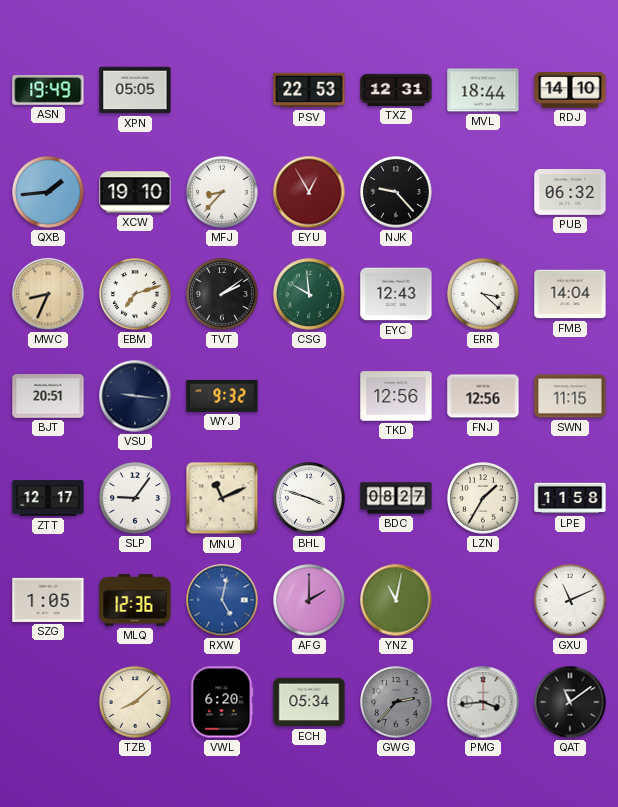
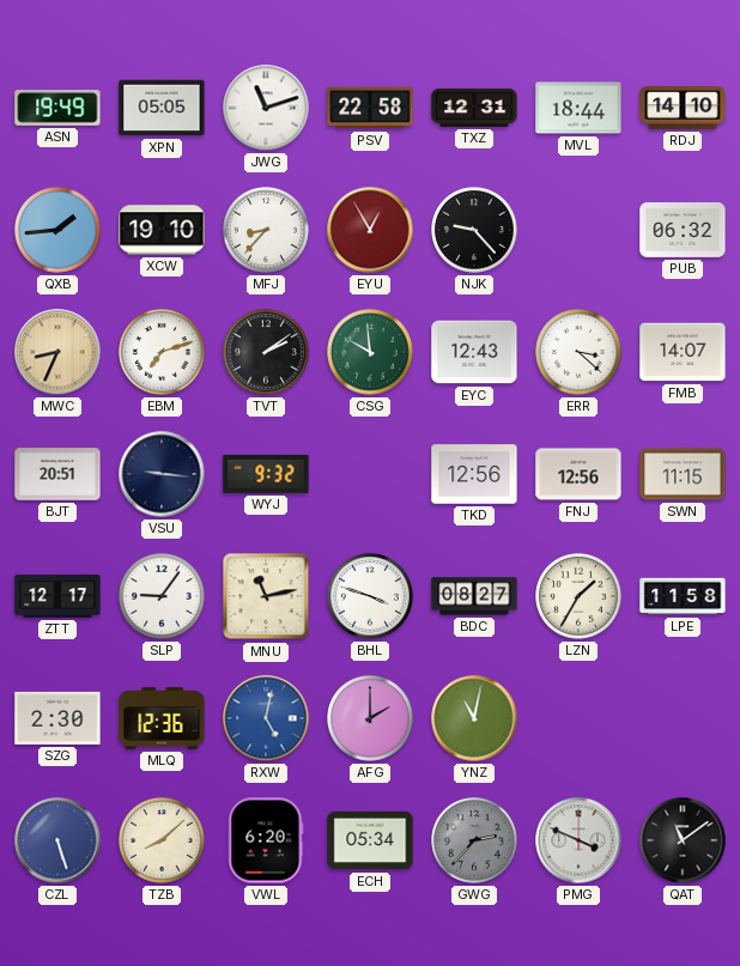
JWG: none -> 11:12 (266, 108)
PSV: 22:53 -> 22:58 (370, 108)
FMB: 14:04 -> 14:07 (683, 352)
MNU: 11:11 -> 11:13 (266, 596)
SZG: 1:05 -> 2:30 (57, 718)
GXU: 11:11 -> none (571, 601)
CZL: none -> 5:27 (57, 840)
PMG: 3:44 -> 3:49 (578, 840)
